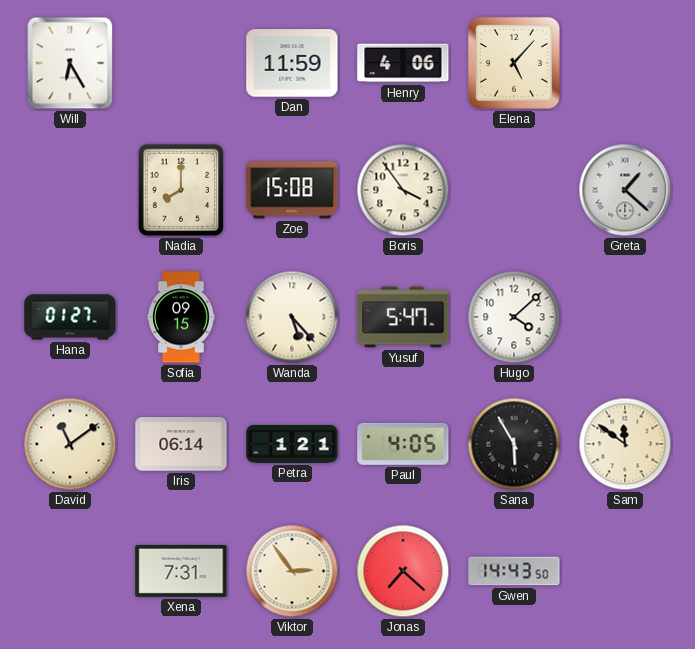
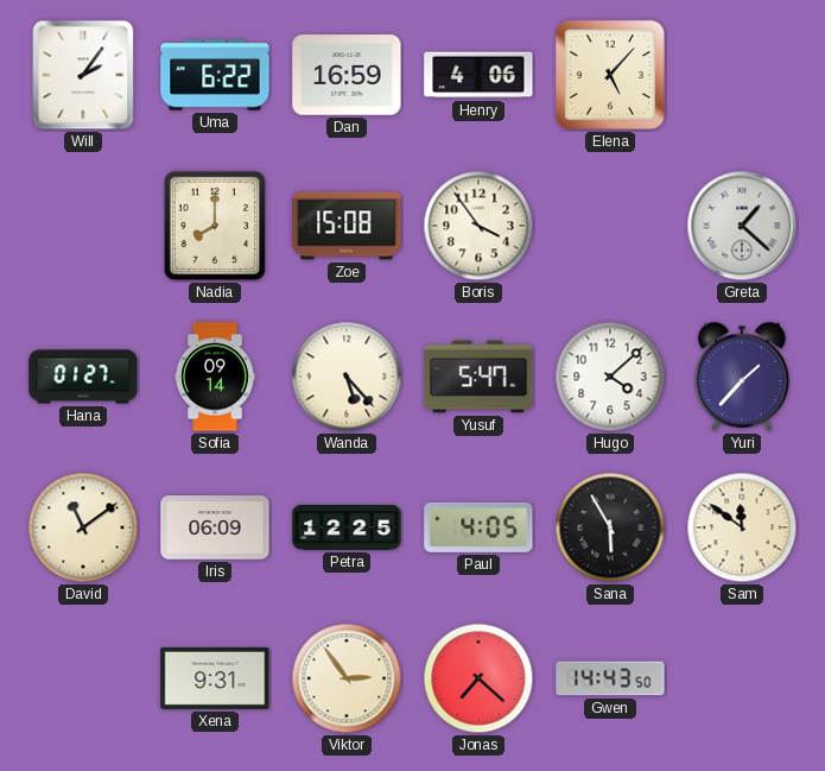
Will: 6:25 -> 2:06 (83, 75)
Uma: none -> 6:22 (215, 75)
Dan: 11:59 -> 16:59 (347, 75)
Sofia: 09:15 -> 09:14 (215, 377)
Yuri: none -> 1:37 (742, 377)
Iris: 06:14 -> 06:09 (215, 527)
Petra: 1:21 -> 12:25 (347, 527)
Xena: 7:31 -> 9:31 (215, 678)
